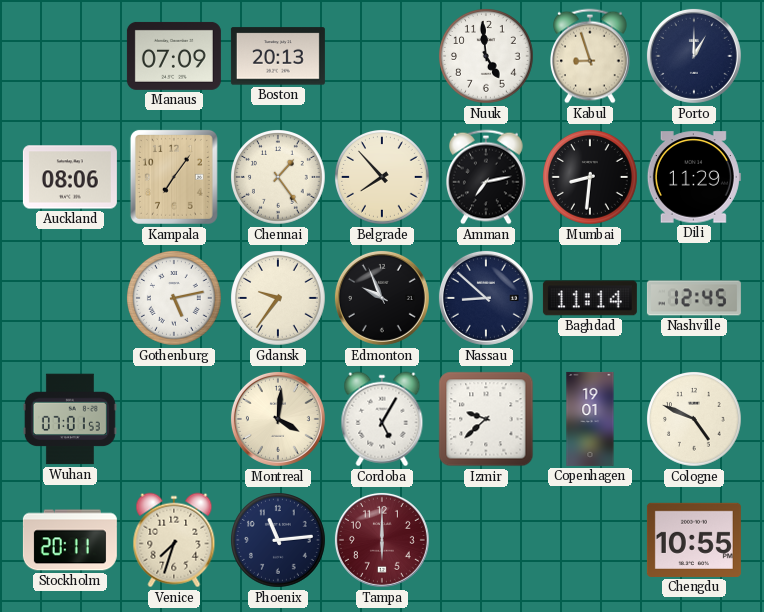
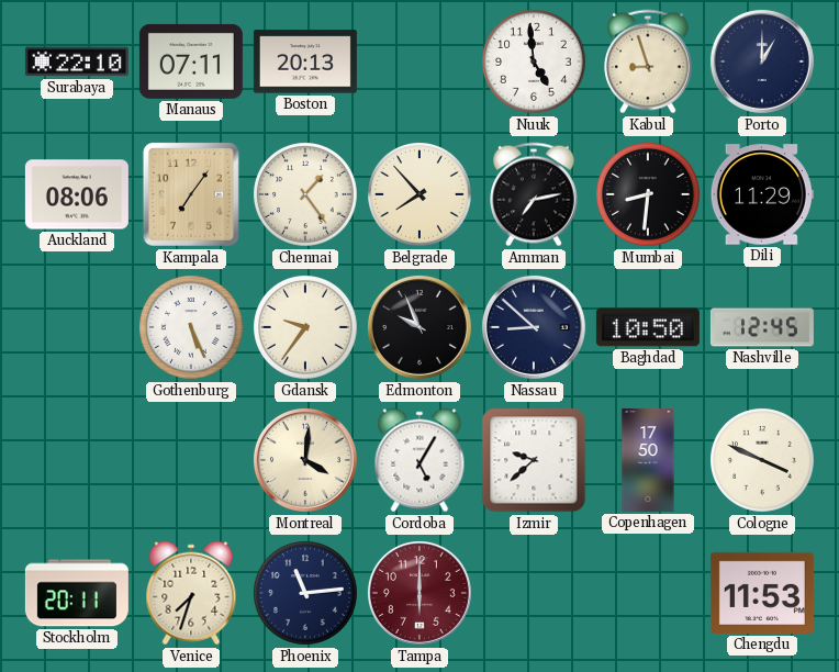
Surabaya: none -> 22:10 (77, 61)
Manaus: 07:09 -> 07:11 (191, 61)
Gothenburg: 5:13 -> 5:26 (192, 328)
Baghdad: 11:14 -> 10:50 (648, 327)
Wuhan: 07:01 -> none (70, 419)
Copenhagen: 19:01 -> 17:50 (648, 460)
Cologne: 4:49 -> 3:49 (763, 461)
Chengdu: 10:55 -> 11:53 (762, 593)
